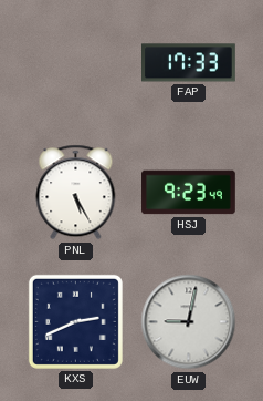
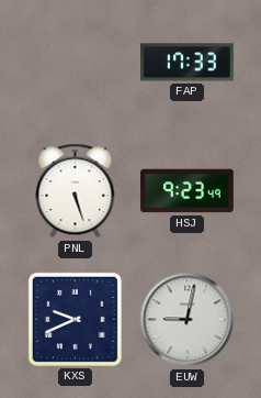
PNL: 5:25 -> 5:27 (76, 191)
KXS: 2:41 -> 9:41 (75, 319)
